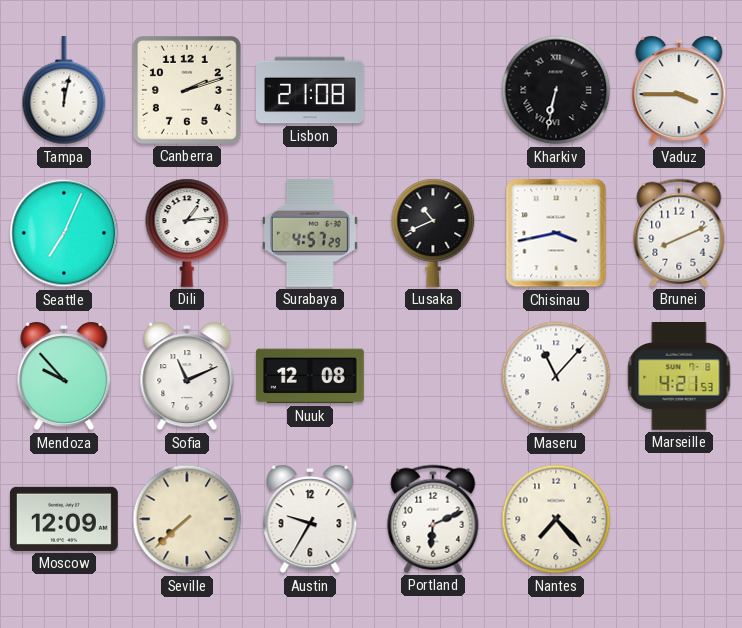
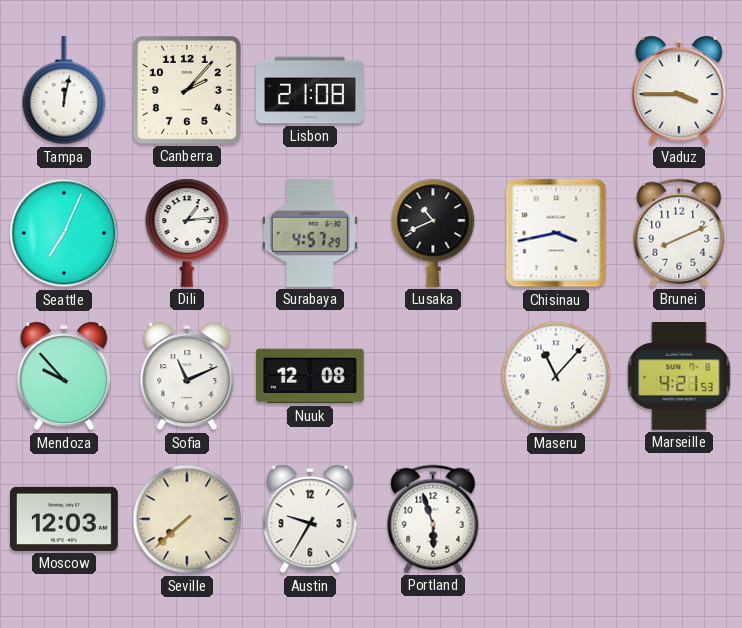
Canberra: 2:12 -> 2:07 (187, 90)
Kharkiv: 6:32 -> none (556, 90)
Moscow: 12:09 -> 12:03 (65, 519)
Portland: 6:11 -> 5:57 (433, 519)
Nantes: 7:23 -> none (556, 519)
